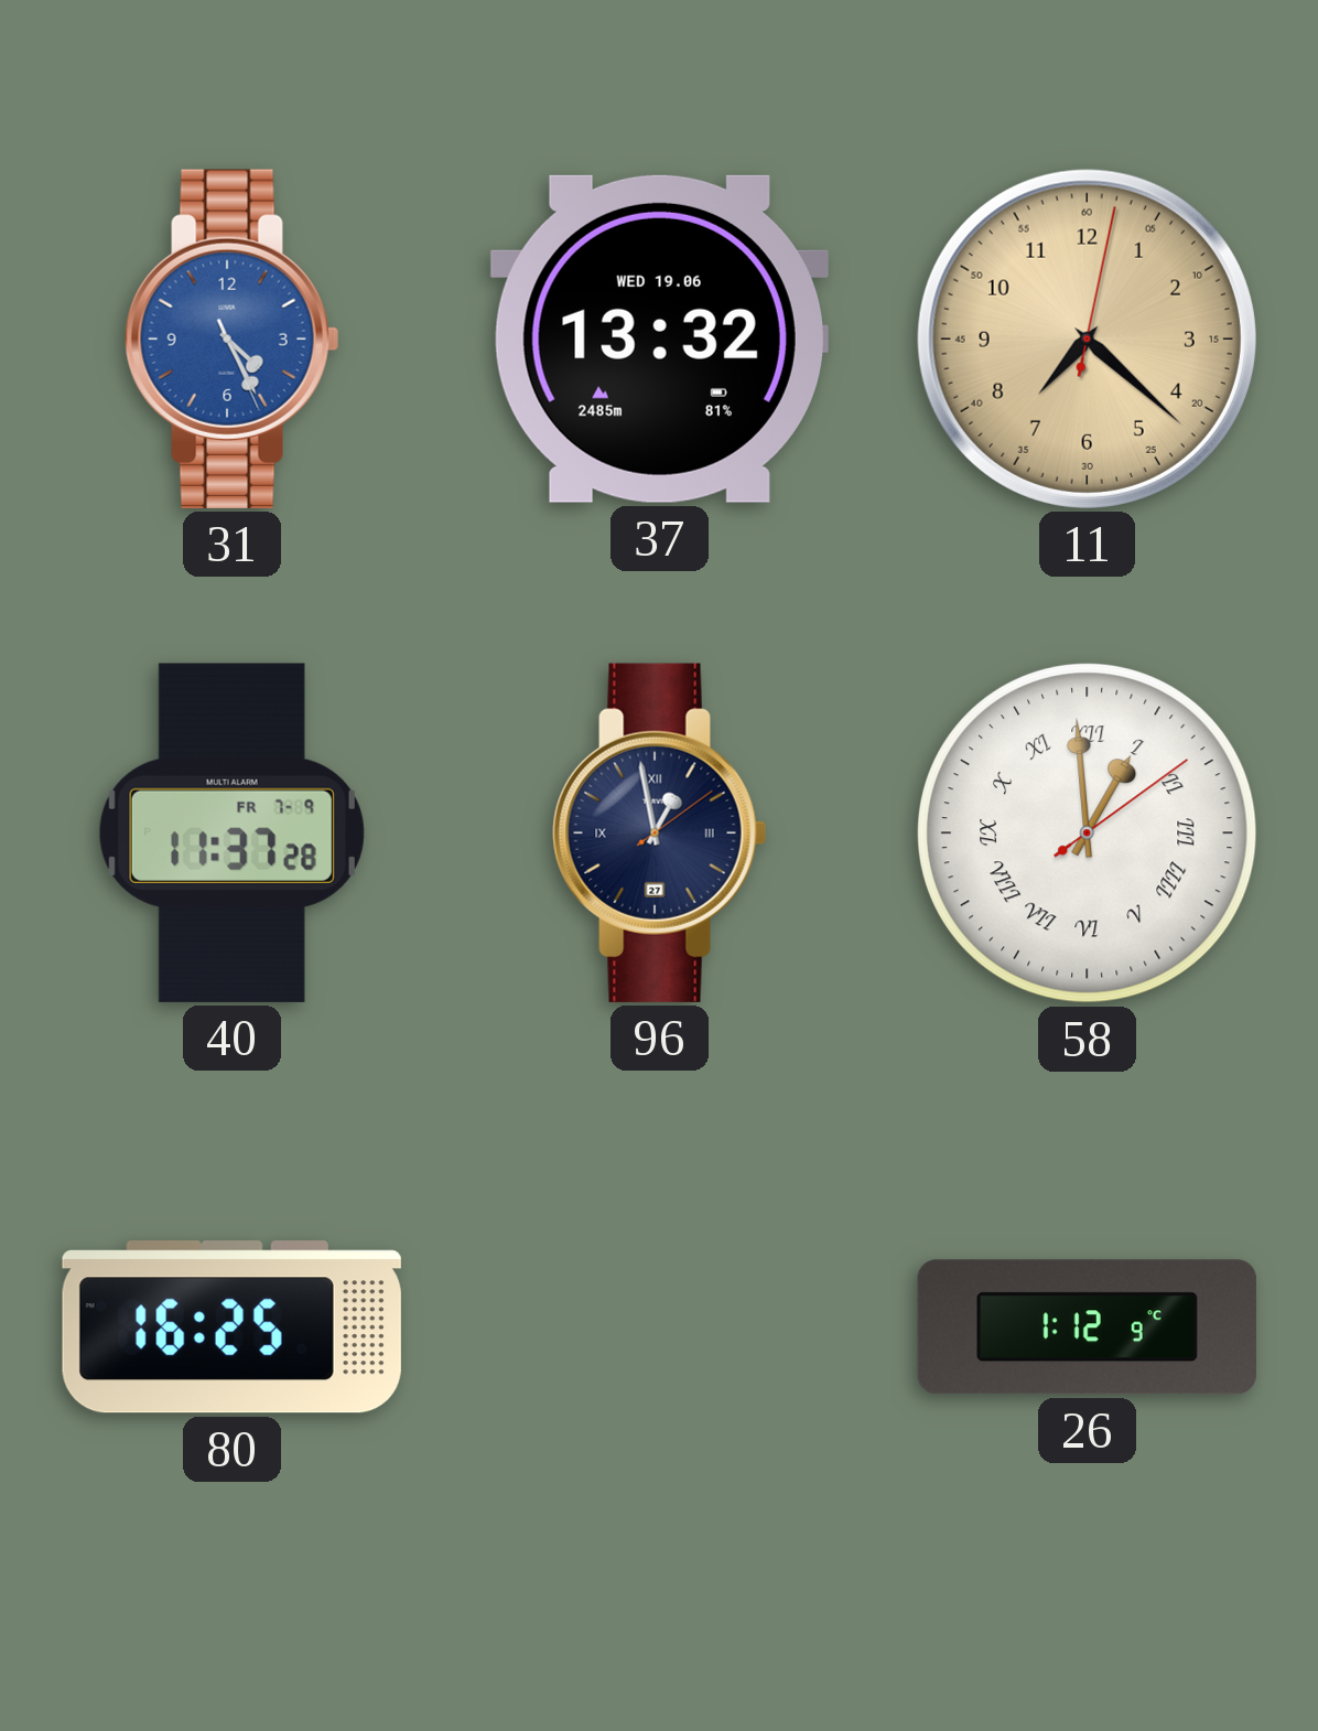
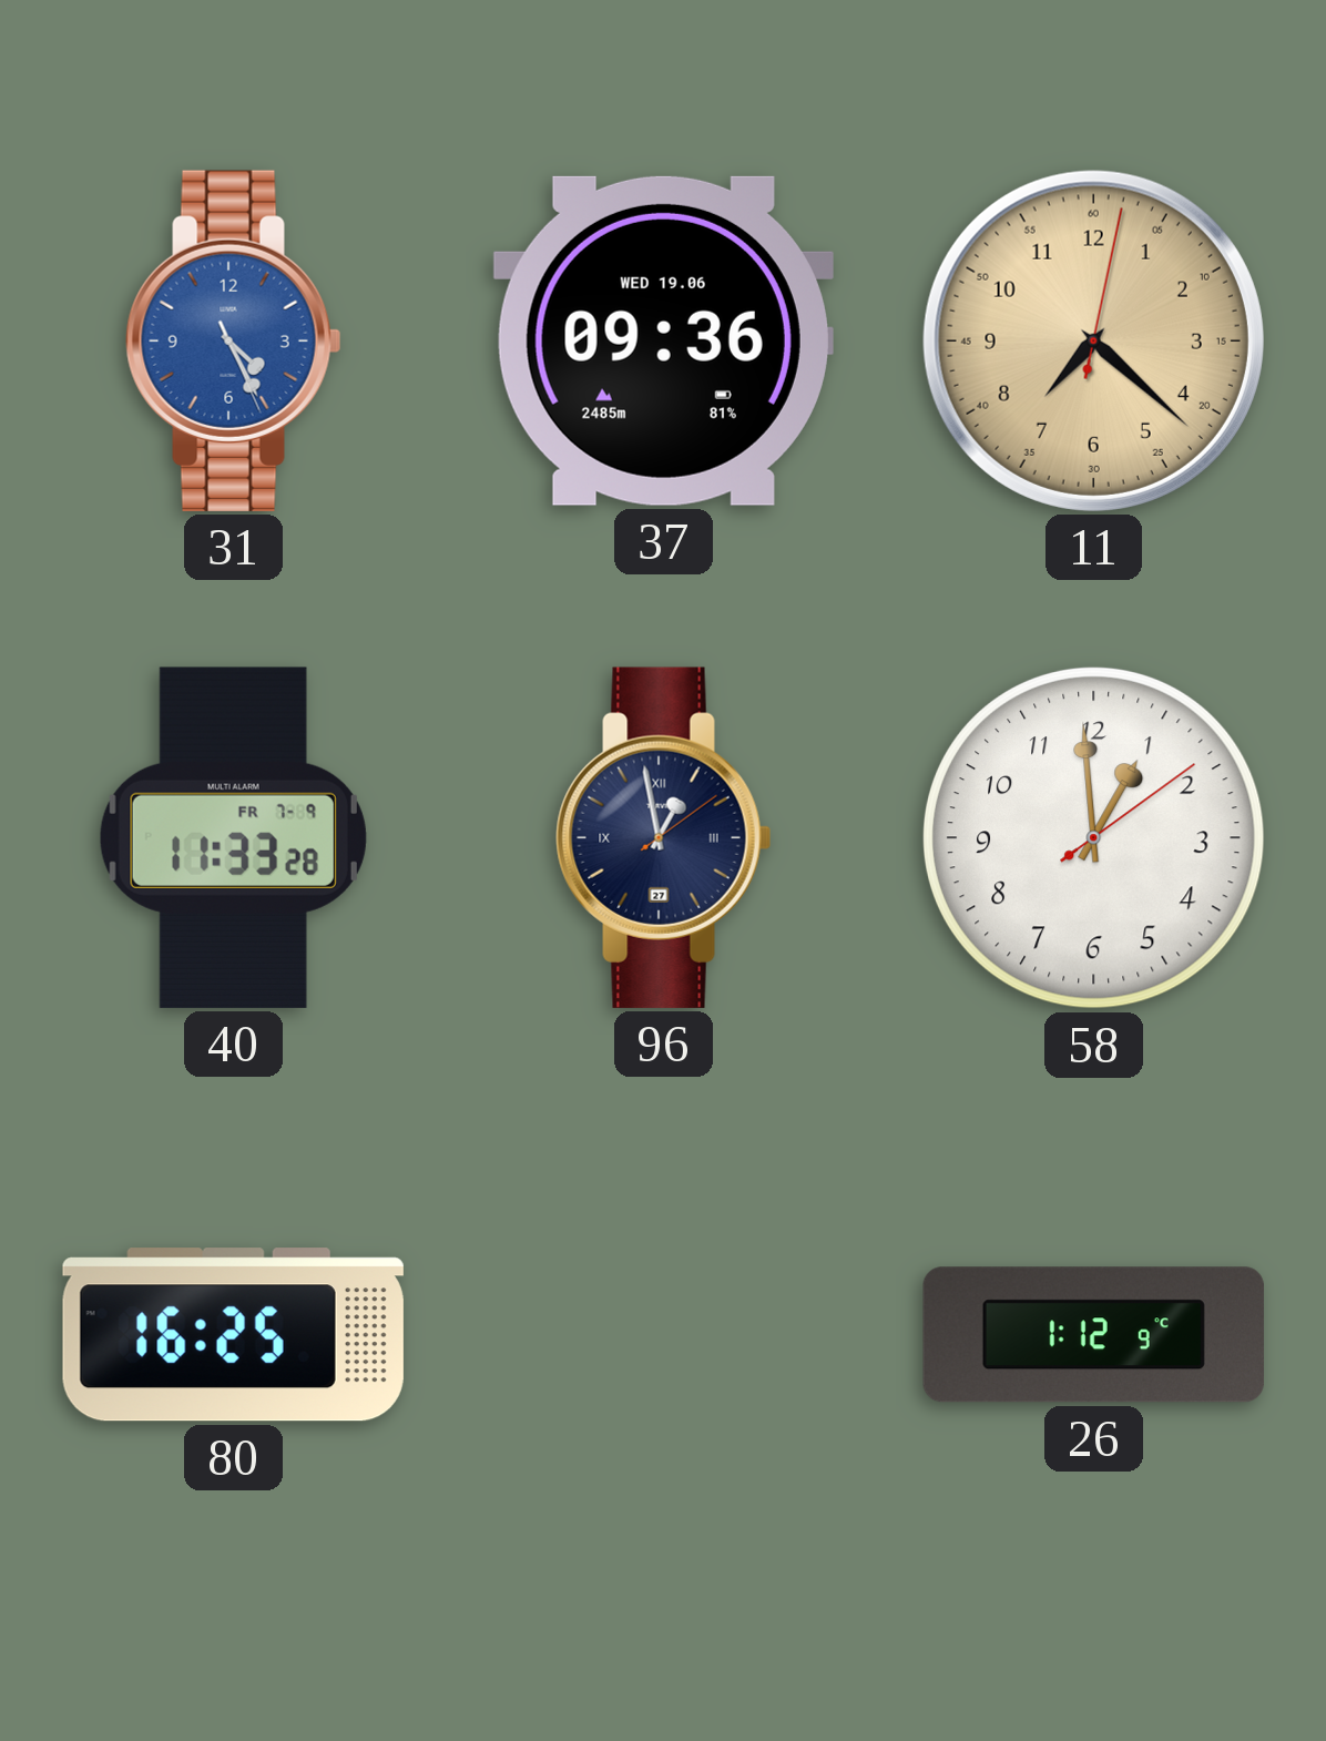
37: 13:32 -> 09:36 (663, 340)
40: 11:37 -> 11:33 (233, 837)
58 numerals: Roman -> Arabic (1093, 837)
